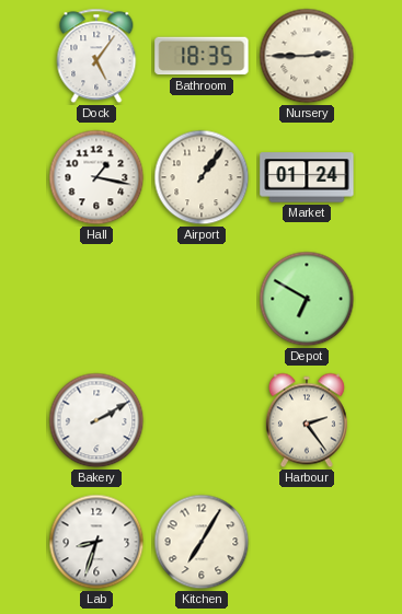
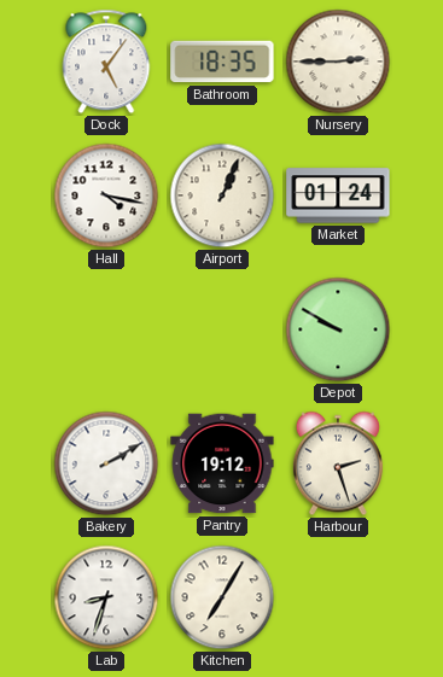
Hall: 1:17 -> 4:17 (106, 195)
Airport: 1:06 -> 1:04 (222, 195)
Depot: 6:50 -> 9:50 (338, 329)
Pantry: none -> 19:12 (222, 463)
Harbour: 2:24 -> 2:27 (338, 463)
